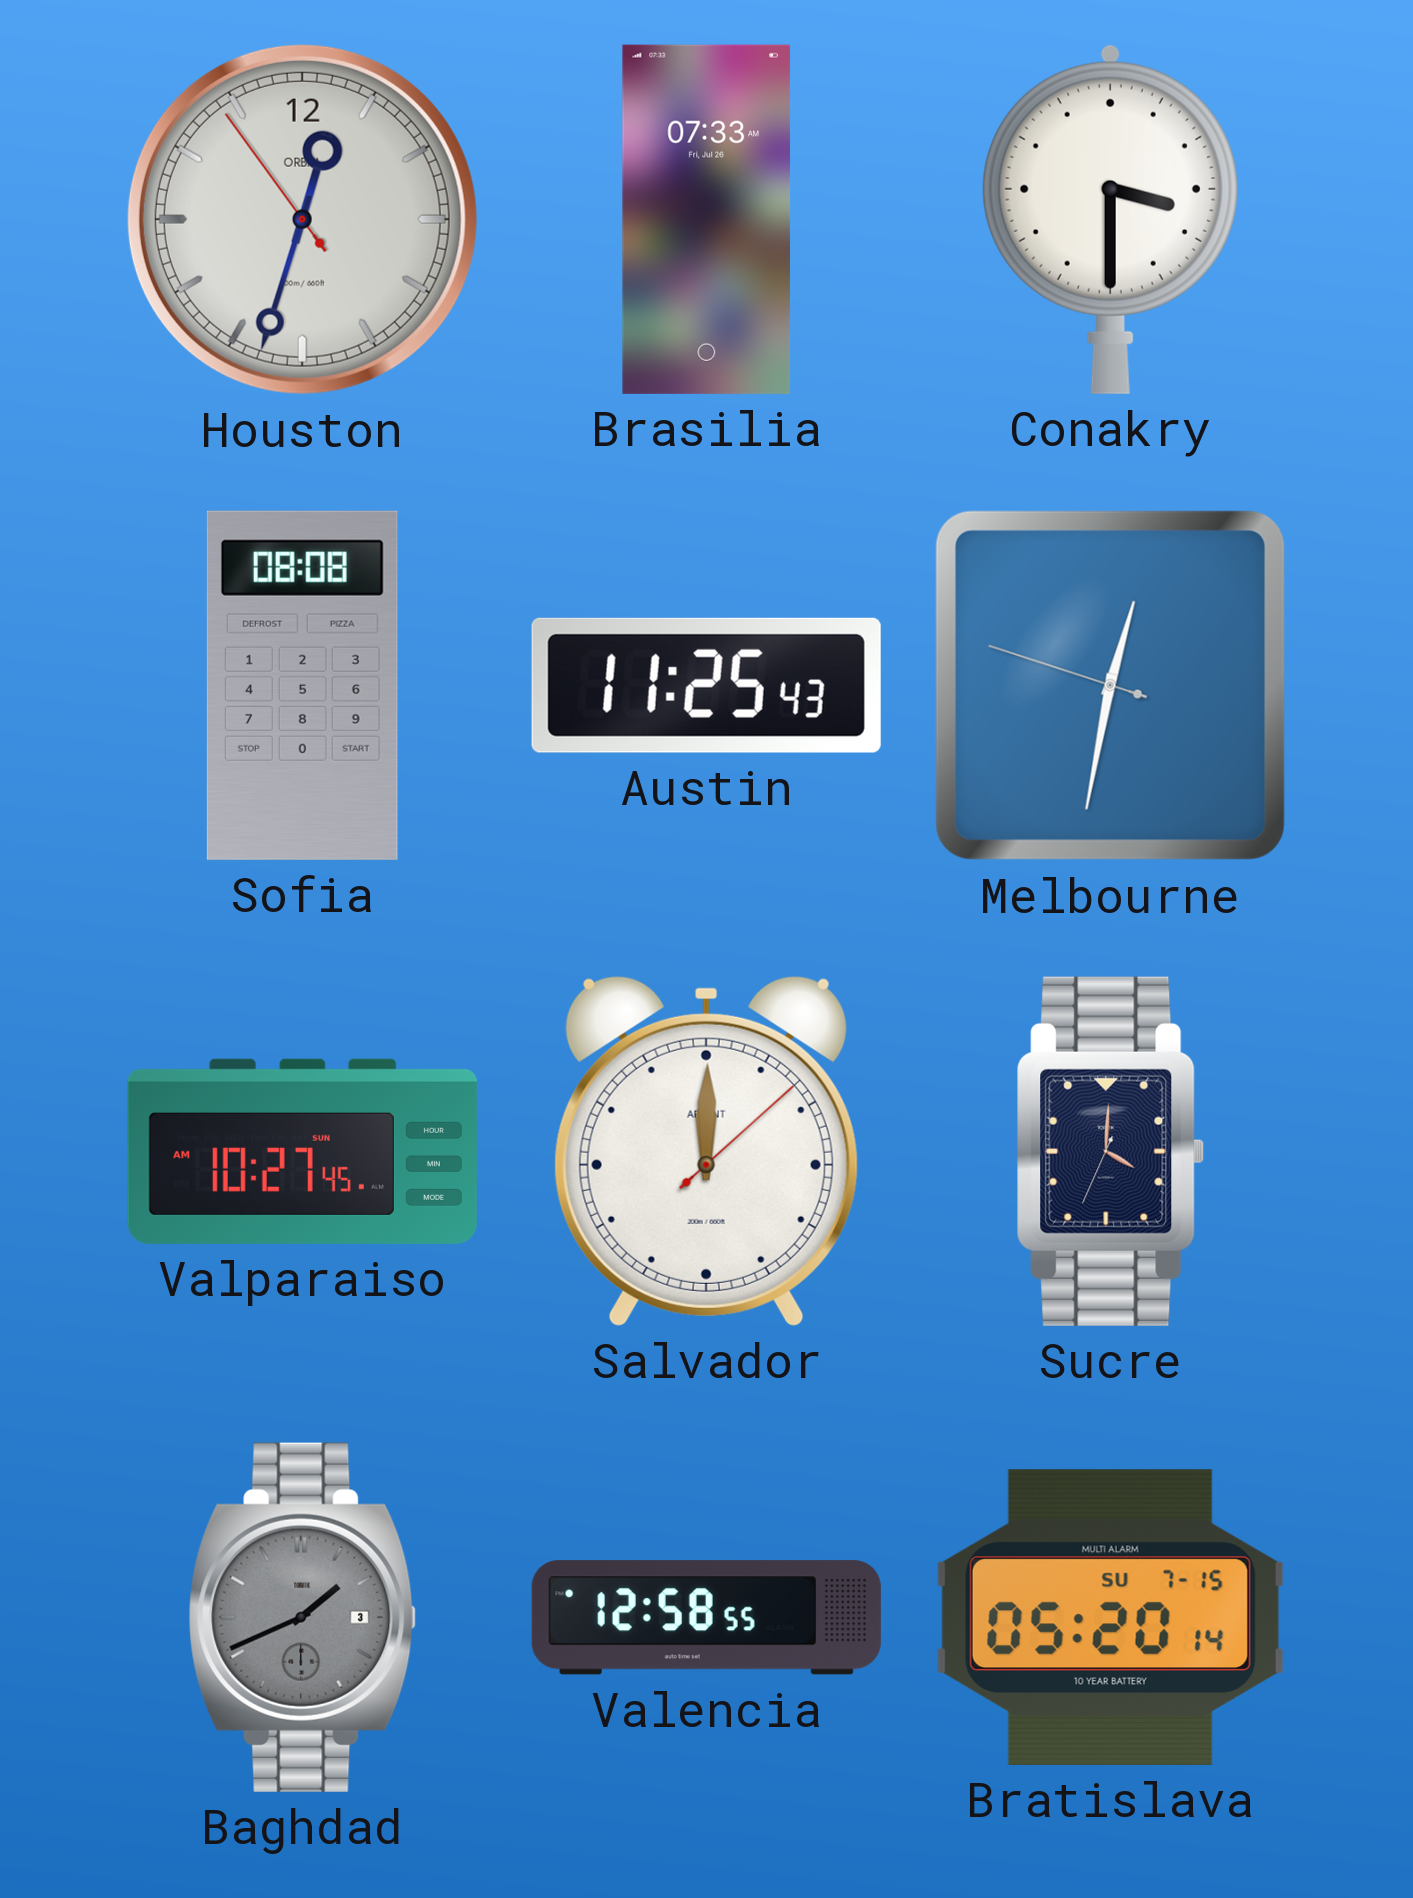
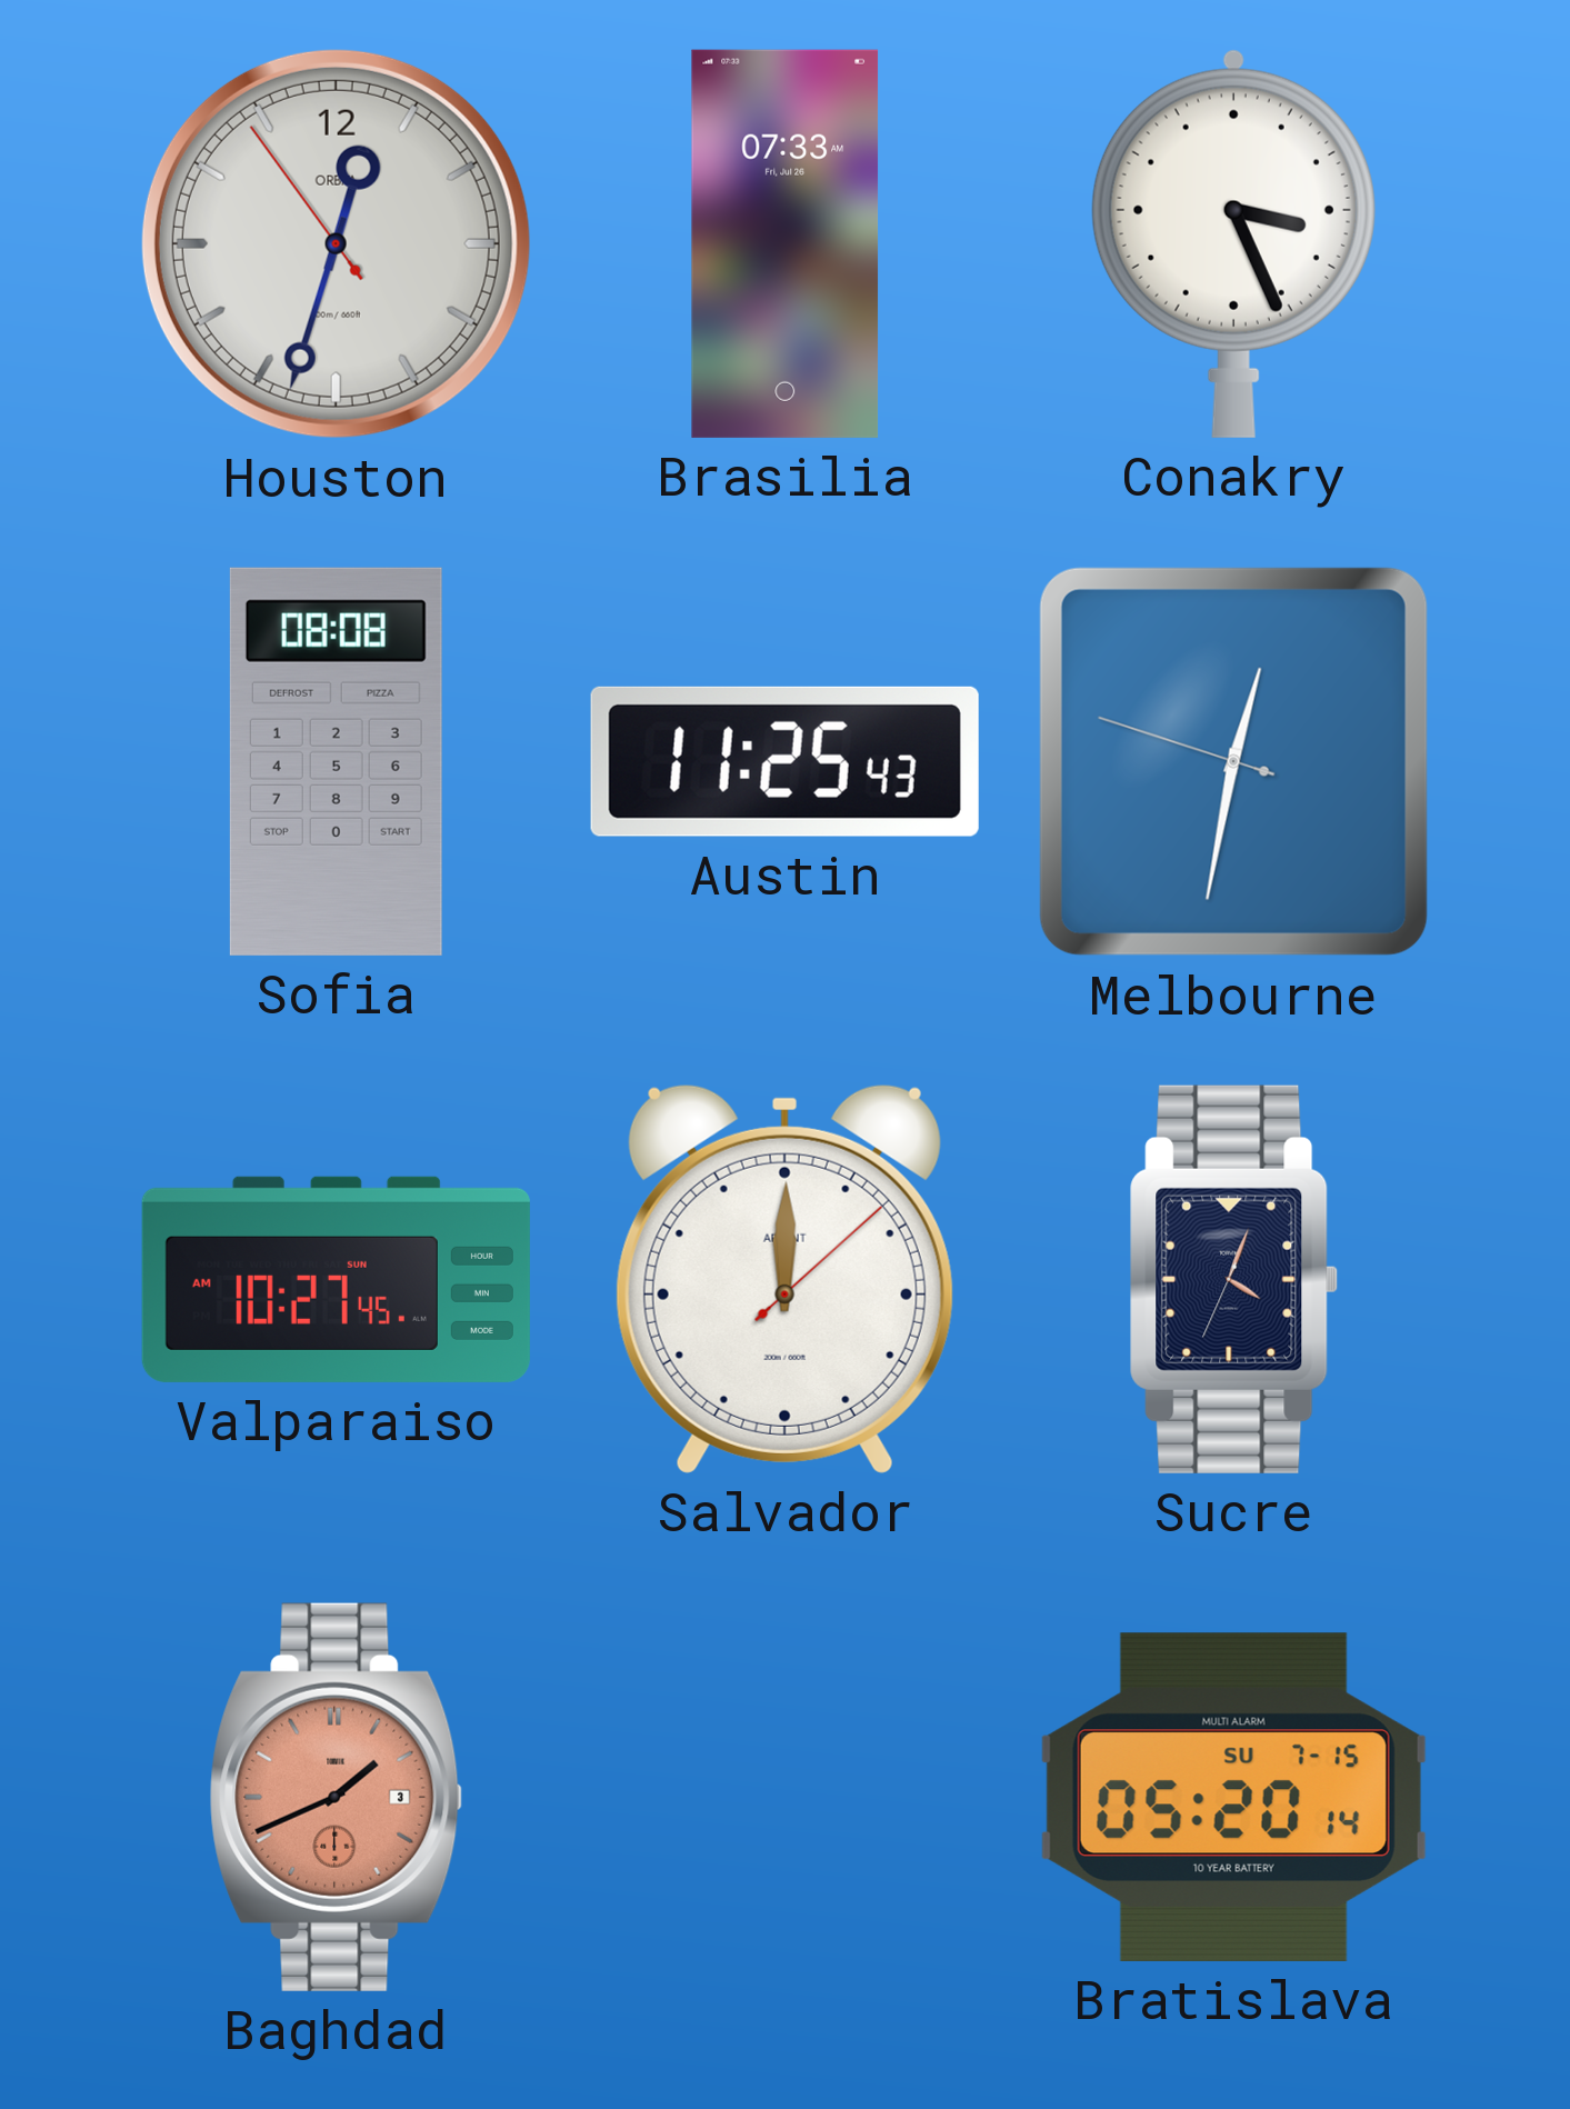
Conakry: 3:30 -> 3:26 (1233, 243)
Sucre: 4:00 -> 4:03 (1233, 1279)
Baghdad dial: grey -> salmon (337, 1797)
Valencia: 12:58 -> none (706, 1618)
